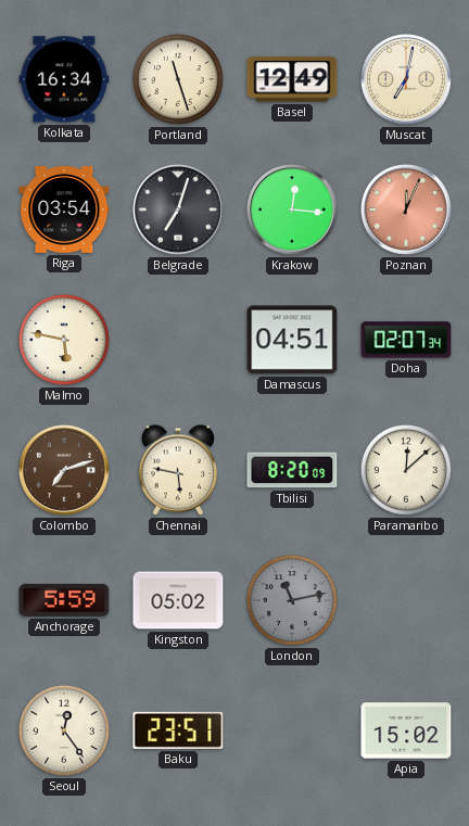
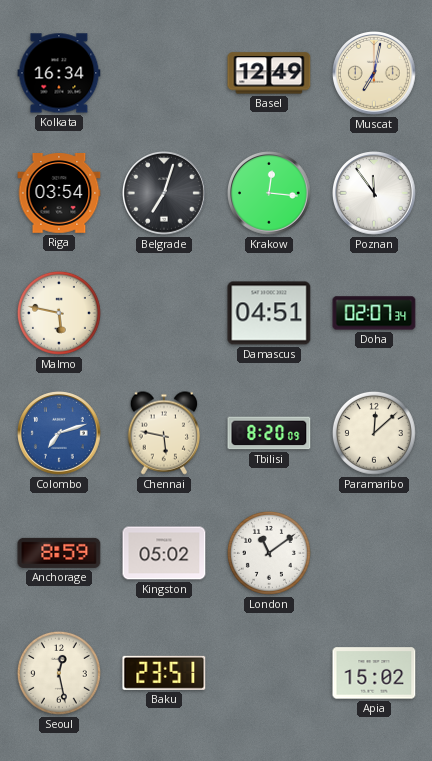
Portland: 11:27 -> none (178, 79)
Poznan: 12:04 -> 11:54 (375, 194)
Poznan dial: salmon -> white (375, 194)
Colombo dial: brown -> blue (60, 434)
Anchorage: 5:59 -> 8:59 (59, 553)
London: 11:13 -> 11:09 (269, 553)
London dial: grey -> white (269, 553)
Seoul: 12:24 -> 12:28 (59, 673)
